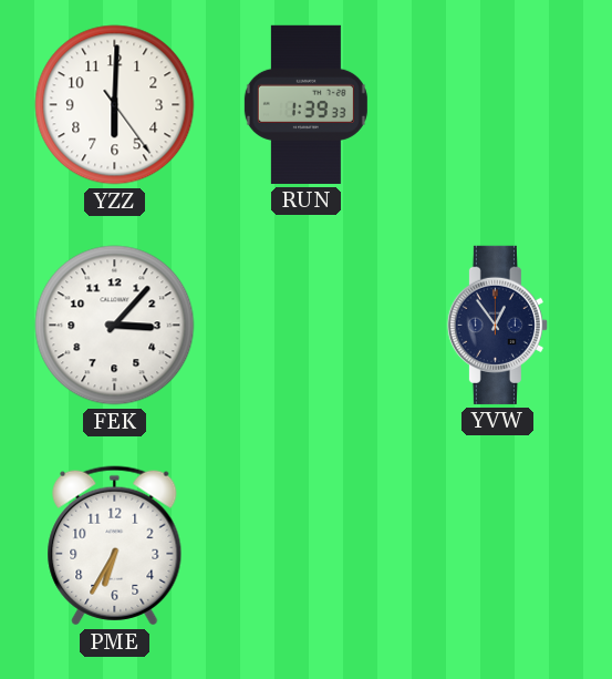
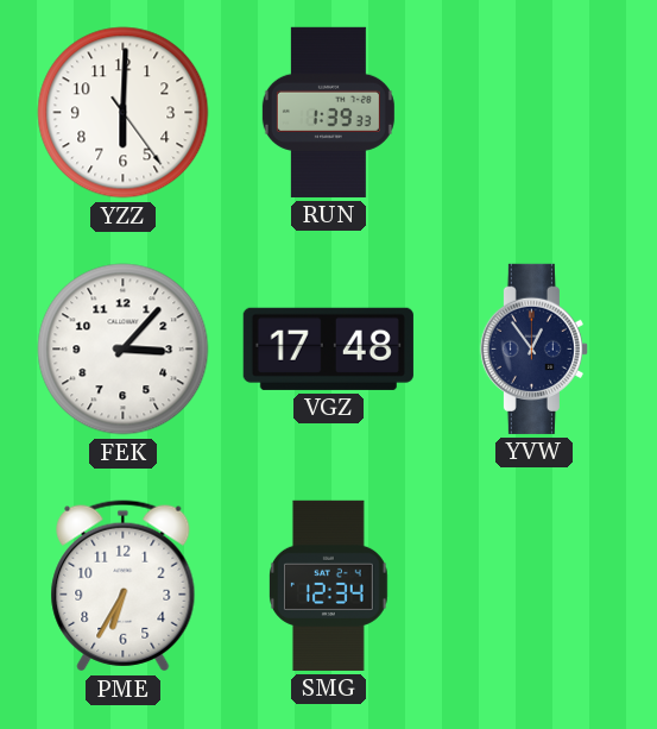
VGZ: none -> 17:48 (328, 348)
SMG: none -> 12:34 (328, 585)
